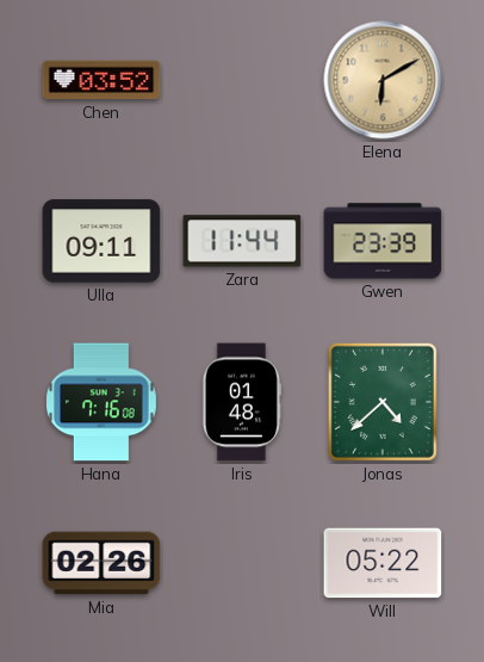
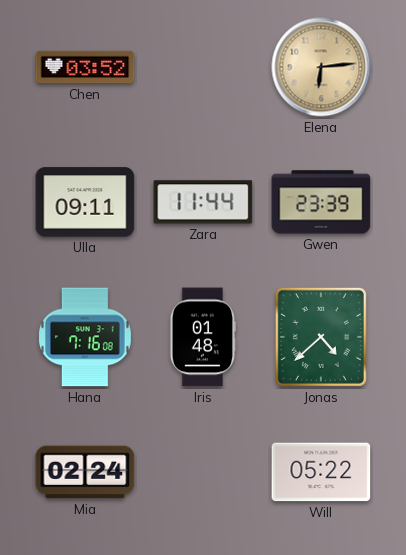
Elena: 6:10 -> 6:14 (321, 67)
Mia: 02:26 -> 02:24 (85, 472)
